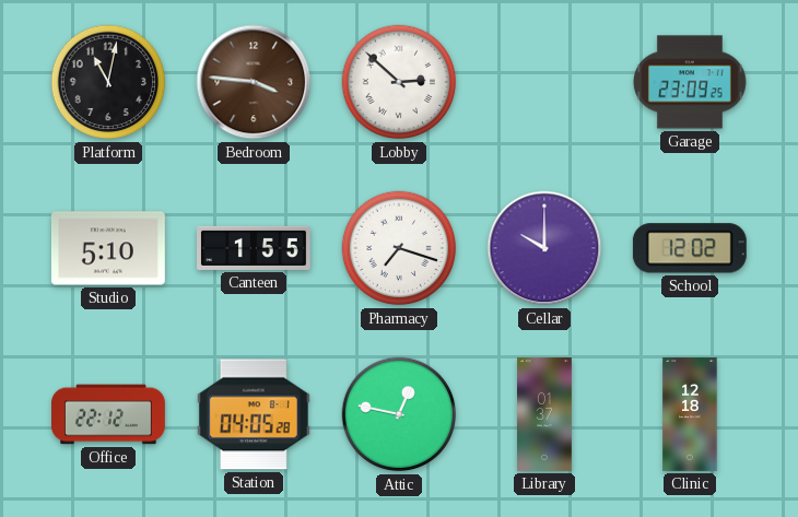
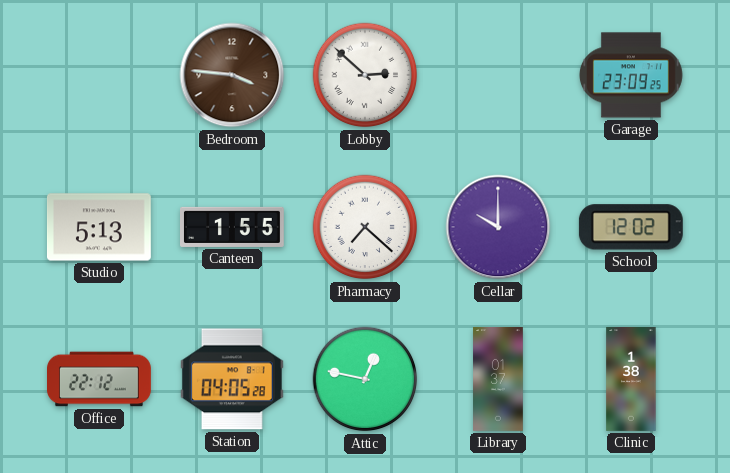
Platform: 11:02 -> none (108, 82)
Studio: 5:10 -> 5:13 (99, 227)
Pharmacy: 7:18 -> 7:22 (365, 227)
Clinic: 12:18 -> 1:38 (631, 380)
